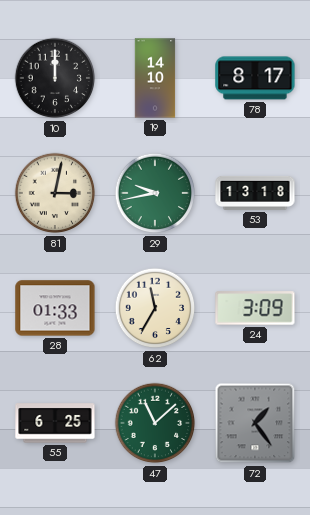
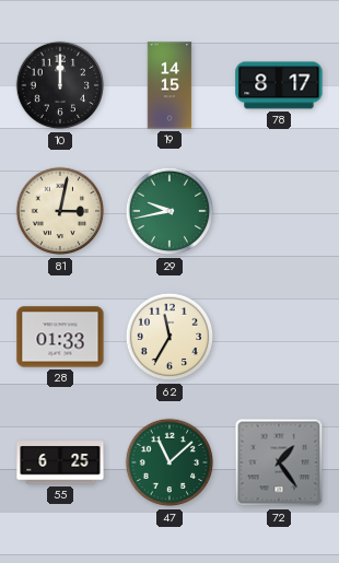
19: 14:10 -> 14:15 (169, 85)
53: 13:18 -> none (255, 193)
24: 3:09 -> none (255, 308)
